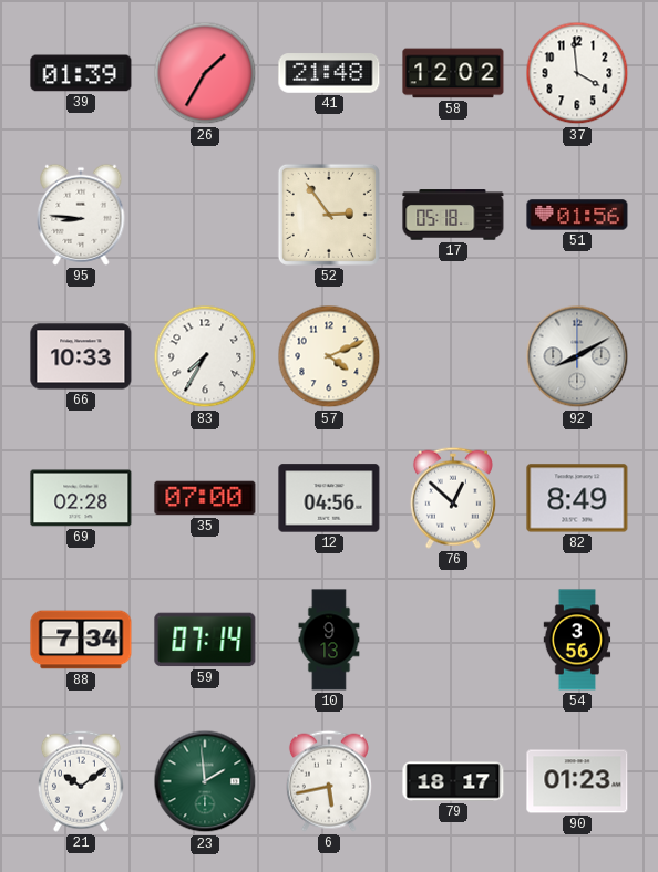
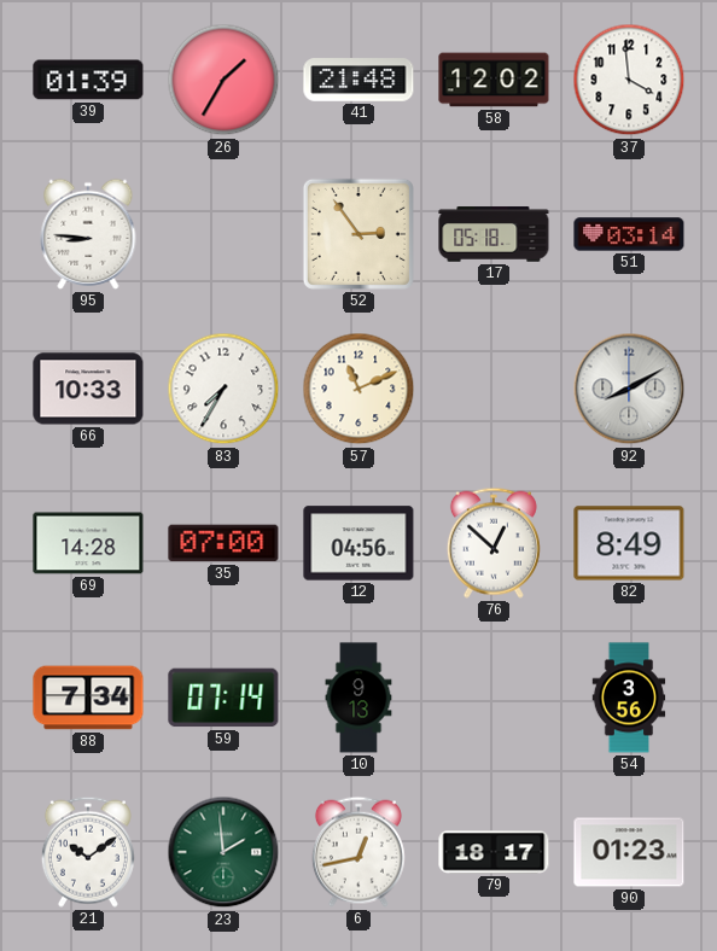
51: 01:56 -> 03:14 (629, 234)
57: 4:11 -> 11:11 (358, 389)
69: 02:28 -> 14:28 (88, 543)
6: 5:43 -> 12:43 (358, 852)
